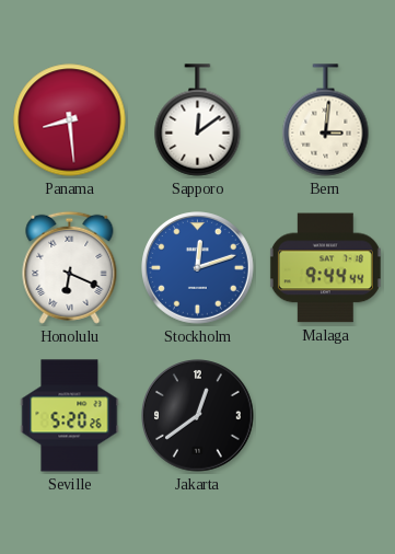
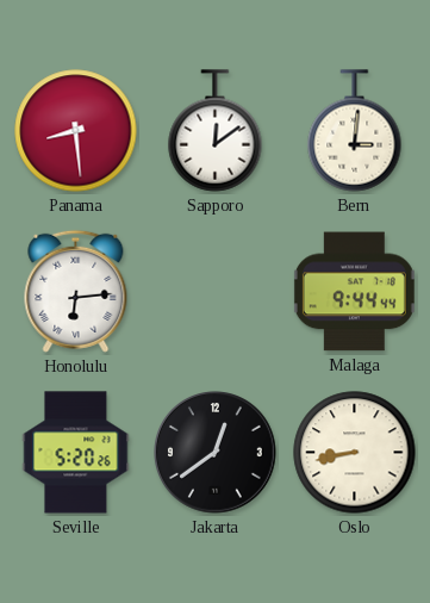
Honolulu: 6:19 -> 6:14 (76, 291)
Stockholm: 12:12 -> none (198, 268)
Oslo: none -> 8:43 (355, 453)
